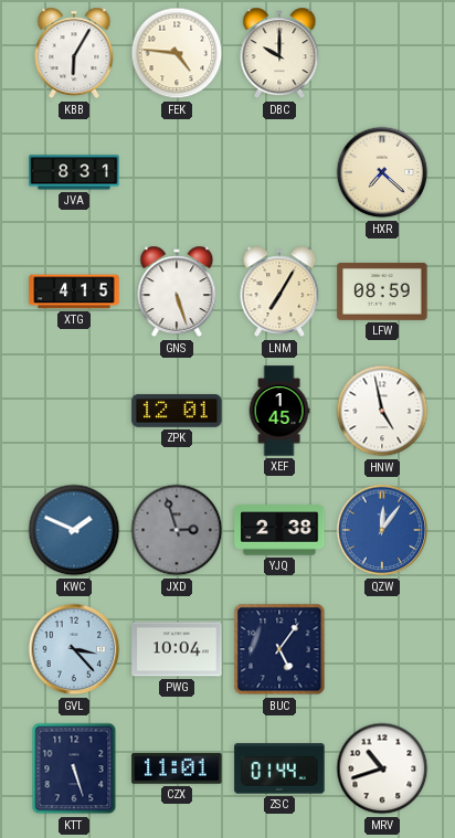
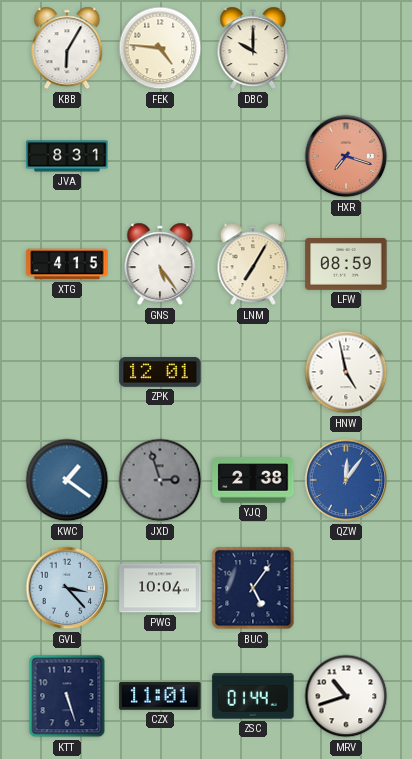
HXR: 7:22 -> 7:18 (346, 156)
HXR dial: cream -> salmon (346, 156)
GNS: 5:27 -> 5:24 (160, 264)
XEF: 1:45 -> none (279, 411)
KWC: 1:49 -> 1:21 (67, 480)
